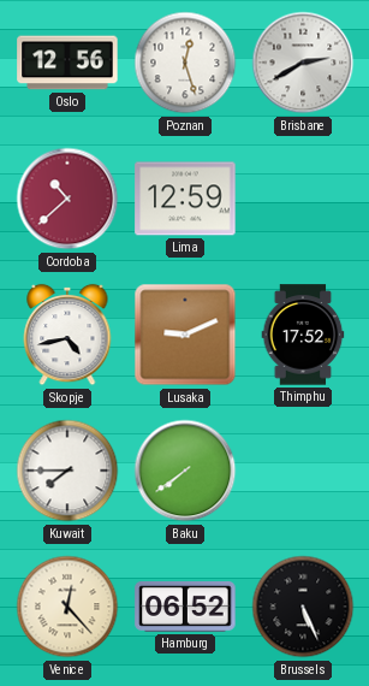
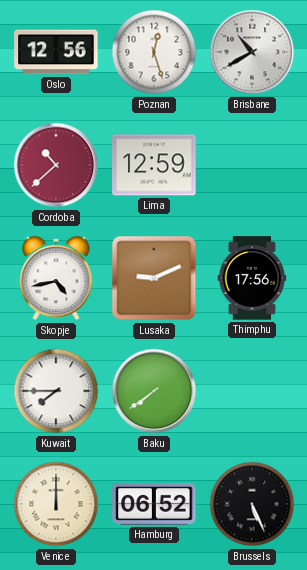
Brisbane: 2:40 -> 10:40 (252, 52)
Thimphu: 17:52 -> 17:56 (252, 278)
Venice: 12:23 -> 12:00 (56, 504)
